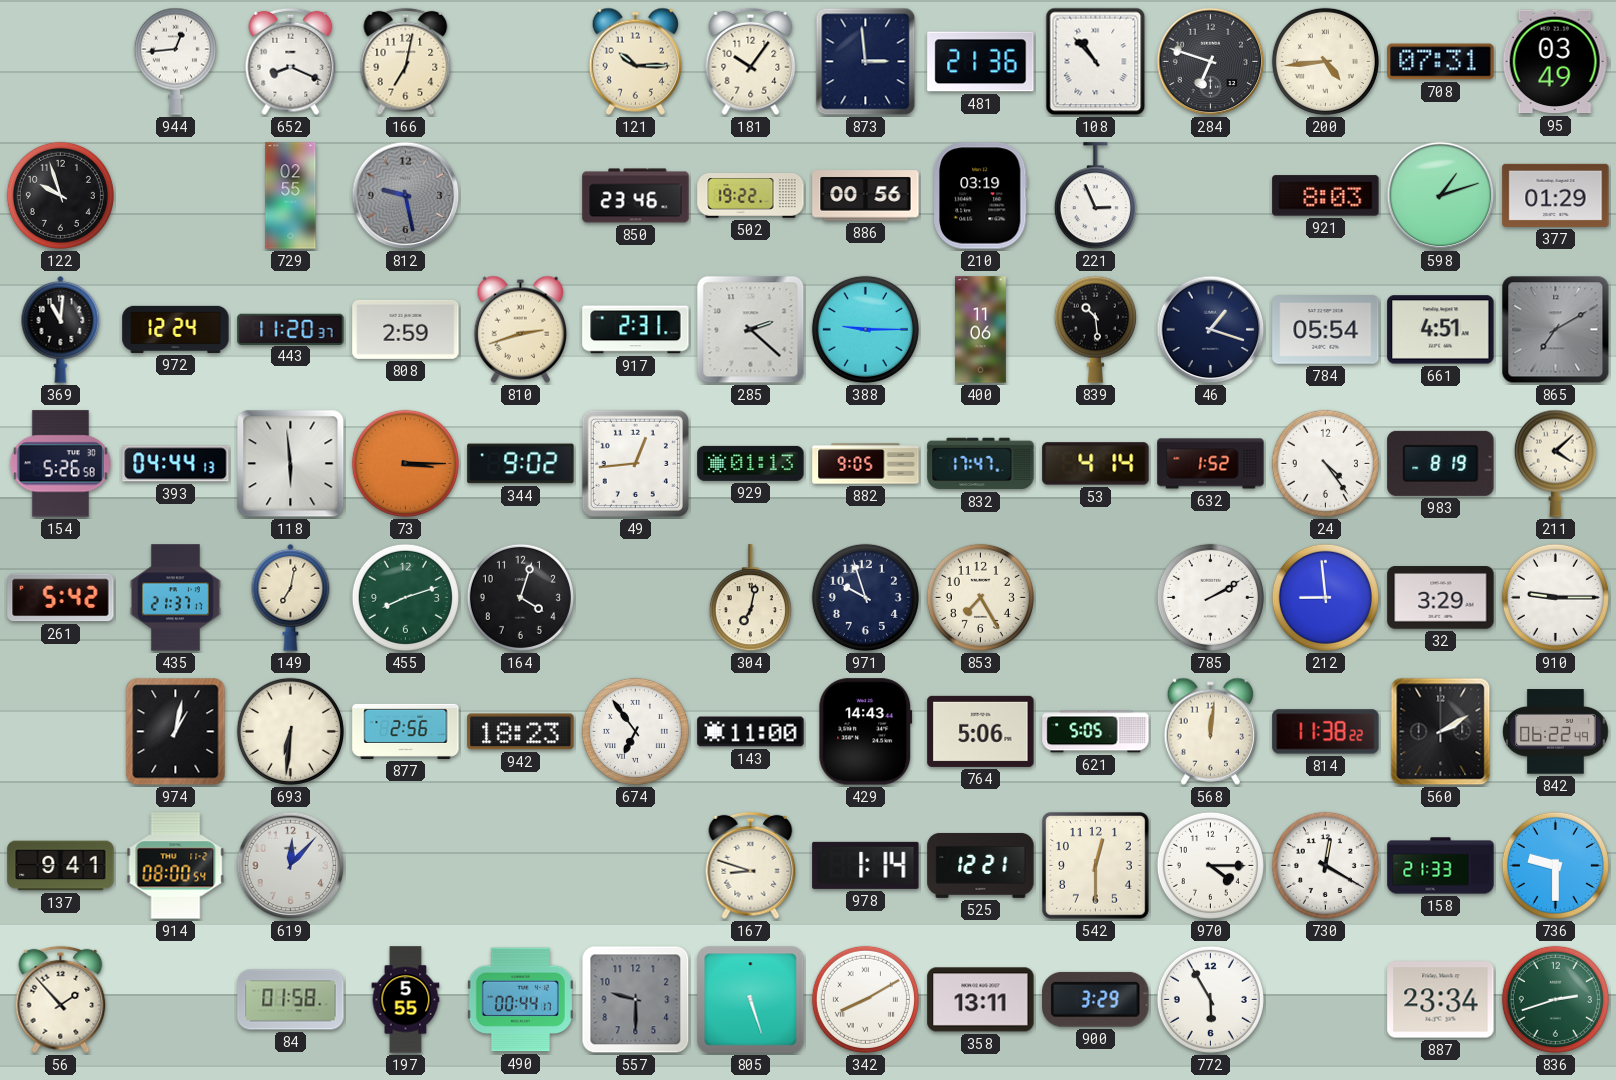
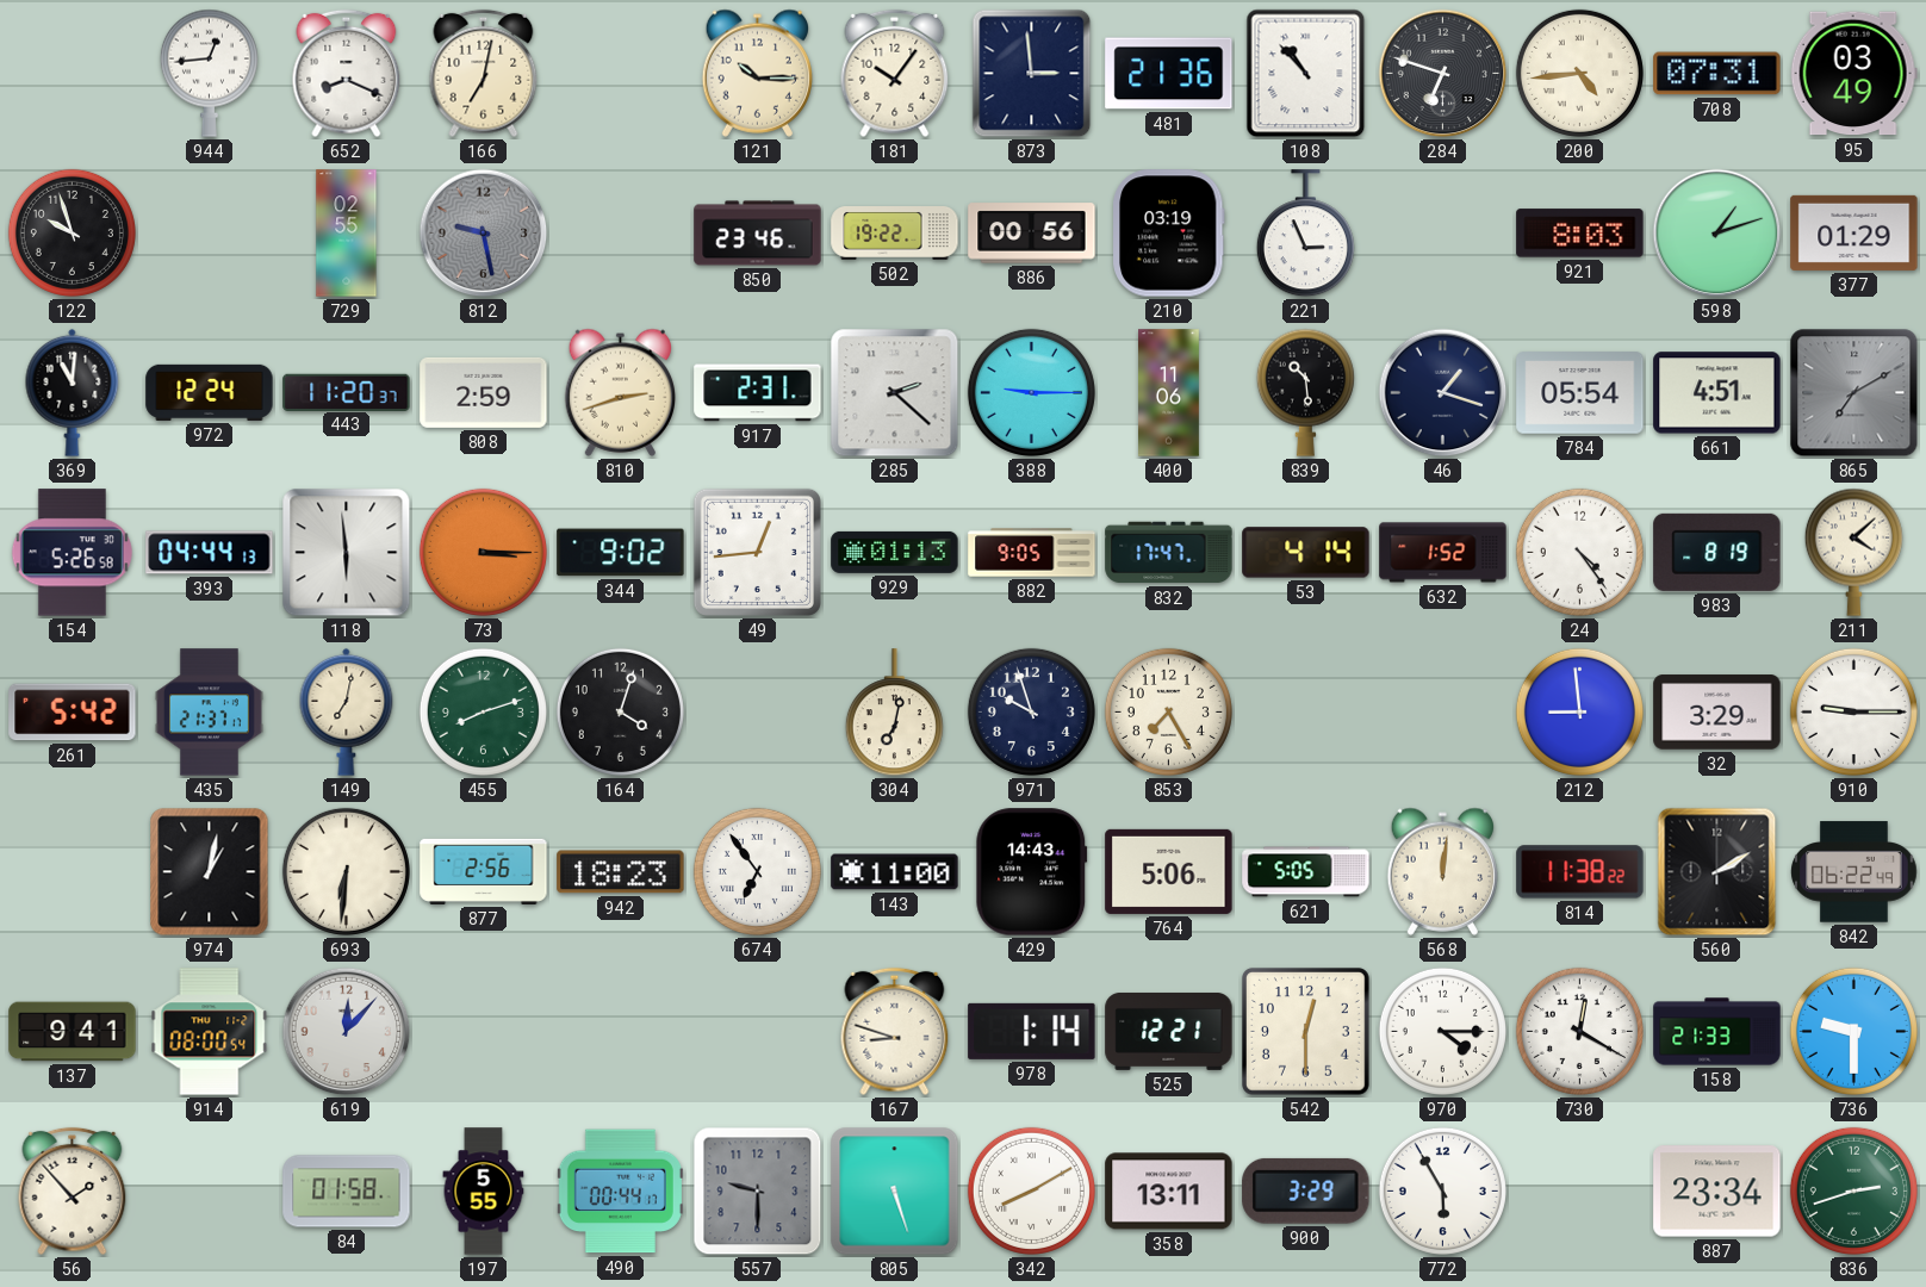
785: 2:10 -> none (1210, 597)
